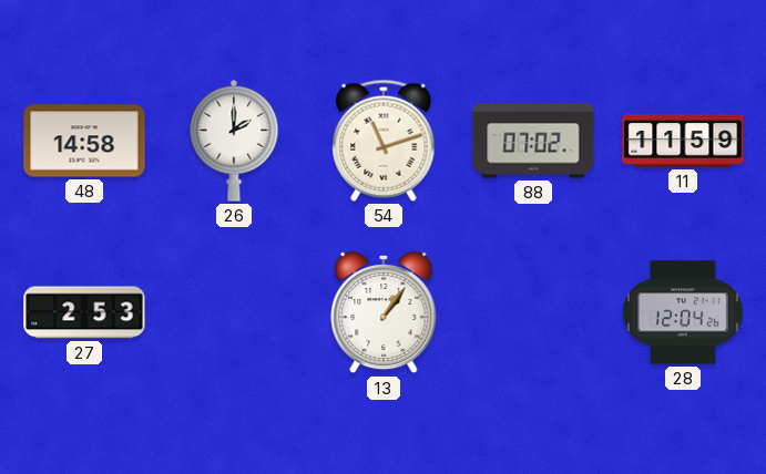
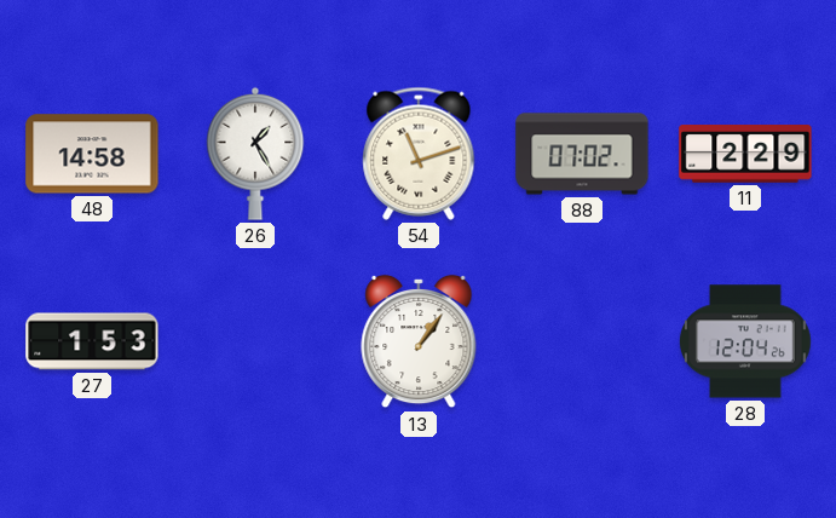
26: 2:00 -> 1:25 (255, 154)
11: 11:59 -> 2:29 (745, 154)
27: 2:53 -> 1:53 (92, 341)
